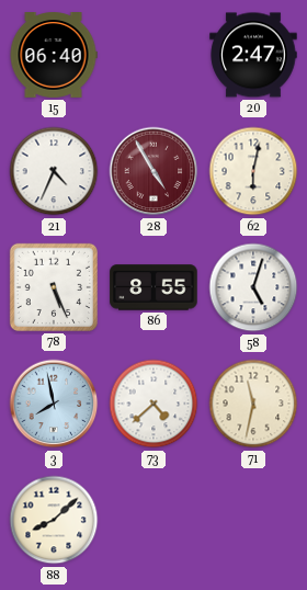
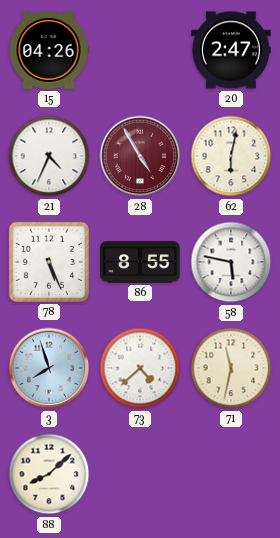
15: 06:40 -> 04:26 (49, 51)
58: 5:03 -> 5:47 (231, 262)
3: 7:58 -> 7:57 (49, 368)
